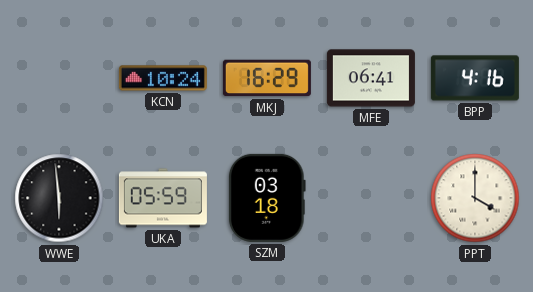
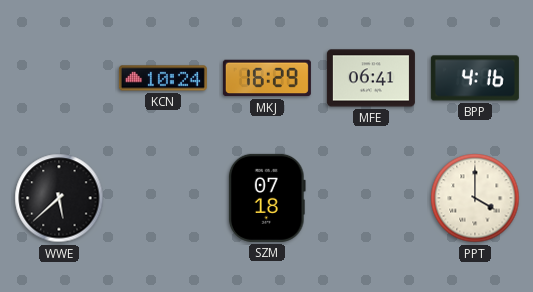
WWE: 5:59 -> 5:38 (59, 198)
UKA: 05:59 -> none (163, 198)
SZM: 03:18 -> 07:18 (267, 198)
